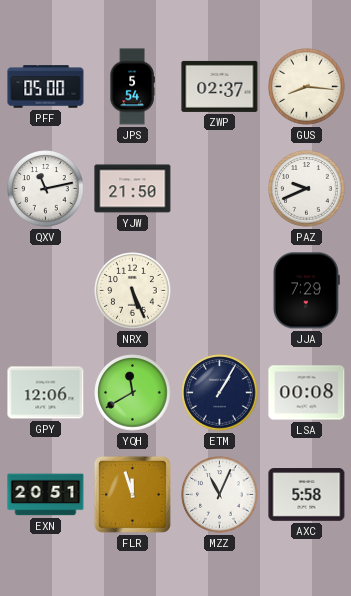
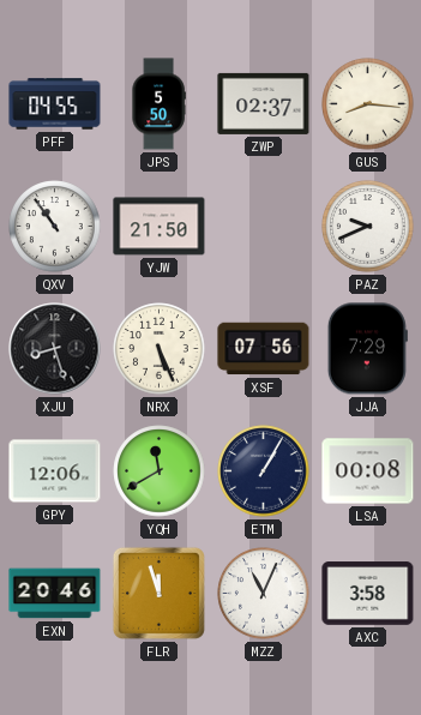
PFF: 05:00 -> 04:55 (55, 104)
JPS: 5:54 -> 5:50 (158, 104)
QXV: 11:13 -> 10:54 (55, 227)
XJU: none -> 8:27 (55, 349)
XSF: none -> 07:56 (264, 349)
EXN: 20:51 -> 20:46 (55, 594)
AXC: 5:58 -> 3:58 (368, 594)
